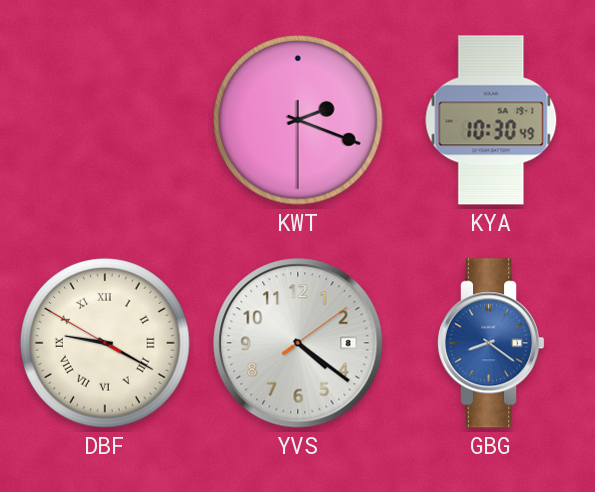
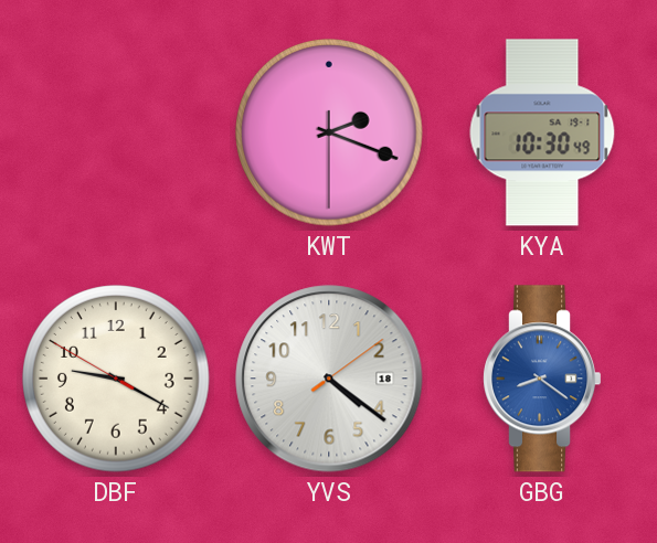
DBF numerals: Roman -> Arabic (116, 379)
YVS date: 8 -> 18 (329, 379)
